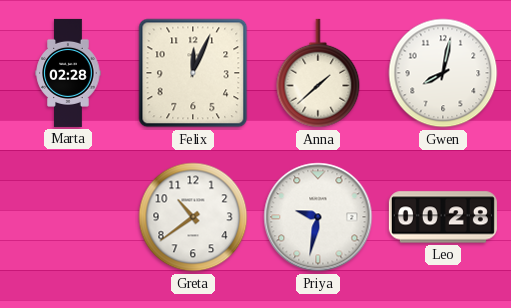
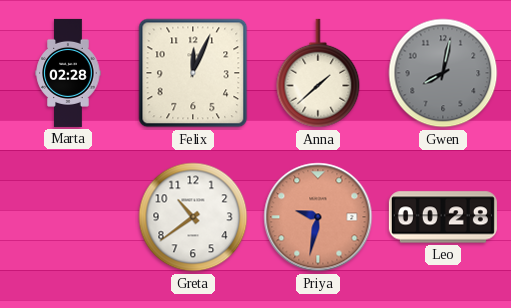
Gwen dial: white -> grey (443, 73)
Priya dial: white -> salmon (318, 217)
